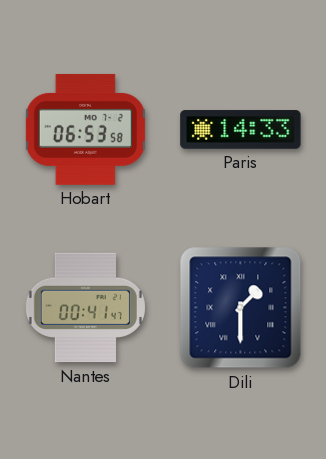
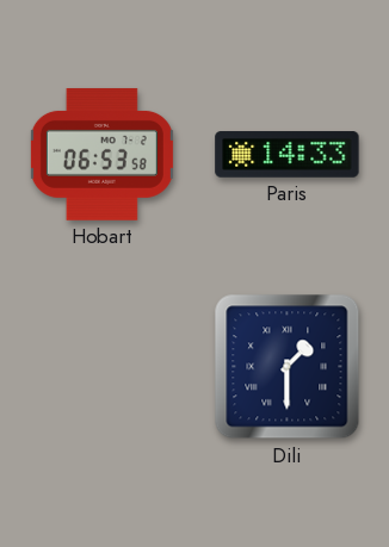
Nantes: 00:41 -> none (85, 308)
